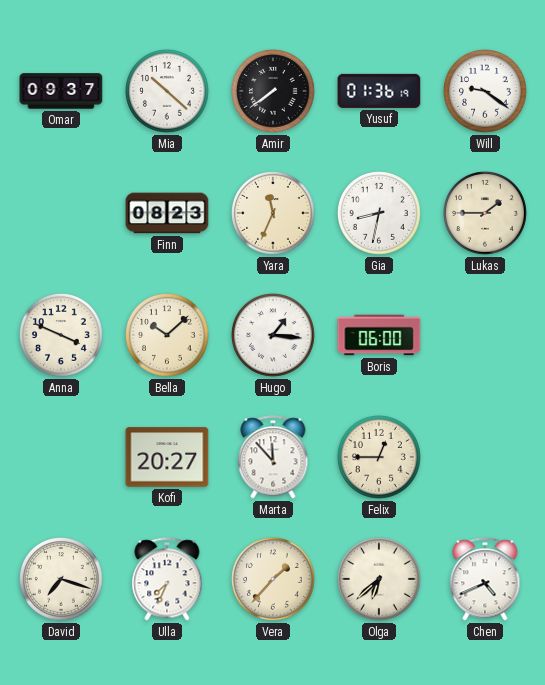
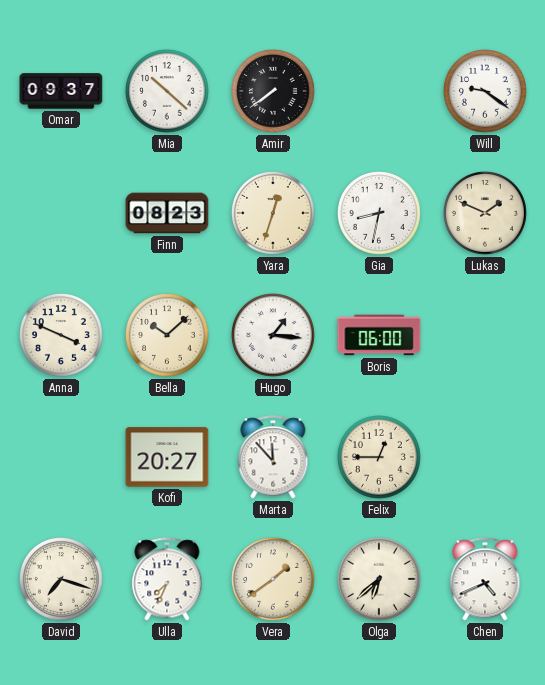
Yusuf: 01:36 -> none (379, 91)
Yara: 11:34 -> 12:33 (274, 214)
Lukas: 1:45 -> 1:49 (486, 214)
Vera: 1:37 -> 1:39 (274, 580)
